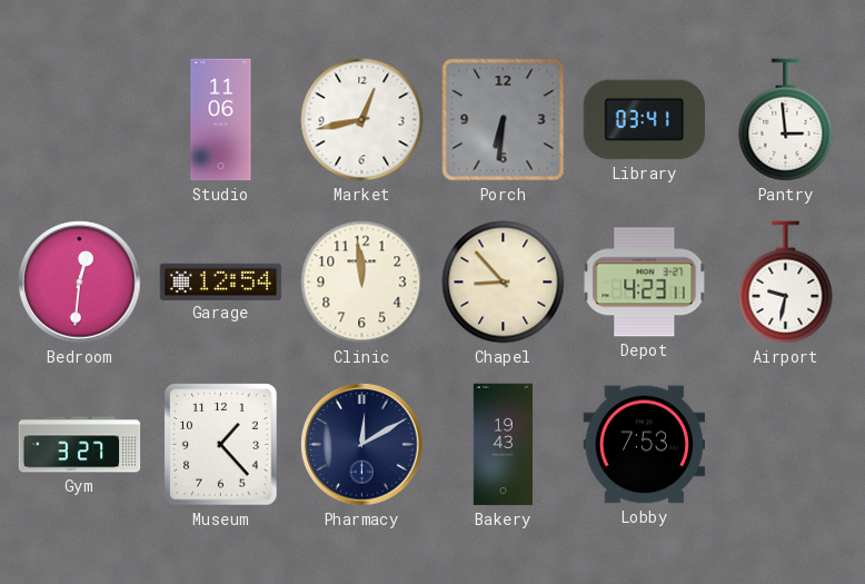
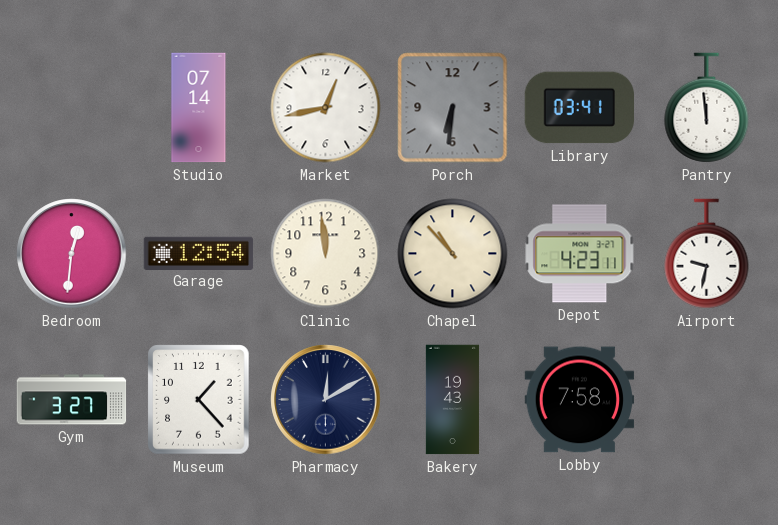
Studio: 11:06 -> 07:14 (199, 108)
Pantry: 2:59 -> 11:59 (707, 108)
Chapel: 8:53 -> 10:53 (453, 254)
Lobby: 7:53 -> 7:58 (580, 400)
